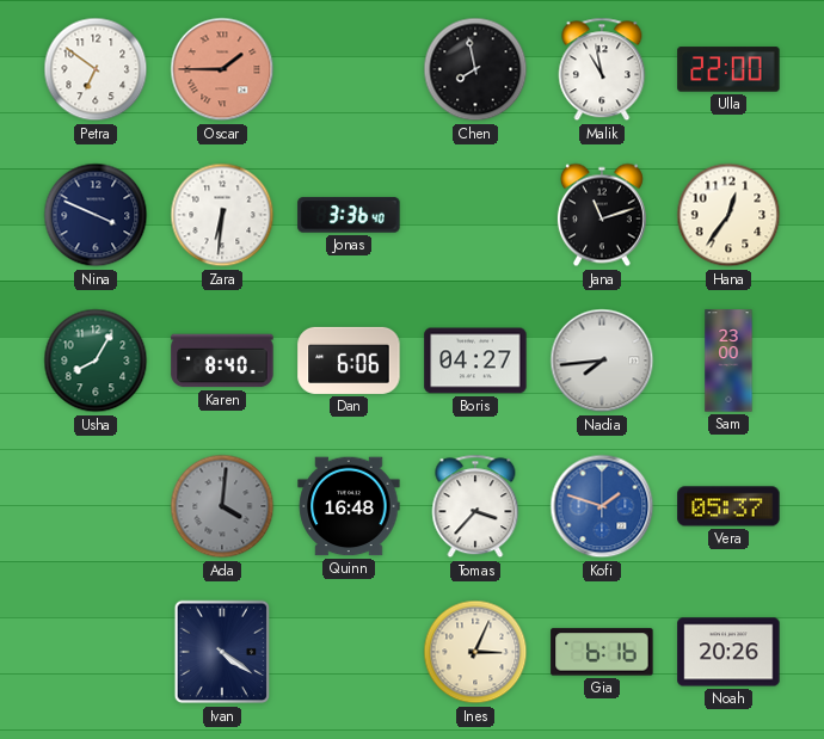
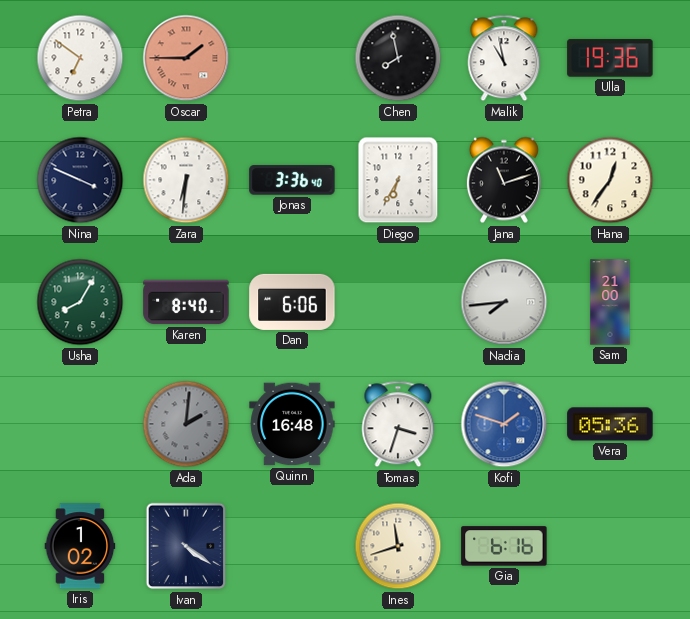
Ulla: 22:00 -> 19:36 (610, 58)
Diego: none -> 6:35 (398, 180)
Boris: 04:27 -> none (475, 361)
Sam: 23:00 -> 21:00 (610, 302)
Ada: 4:01 -> 2:01 (186, 424)
Tomas: 3:37 -> 3:33 (398, 424)
Vera: 05:37 -> 05:36 (610, 424)
Iris: none -> 1:02 (80, 546)
Ines: 3:04 -> 11:42 (398, 546)
Noah: 20:26 -> none (728, 652)
